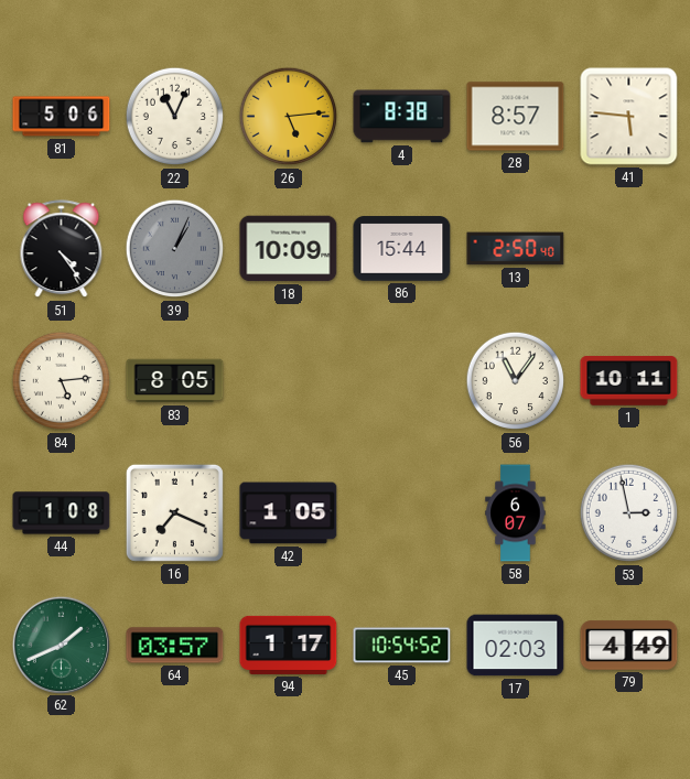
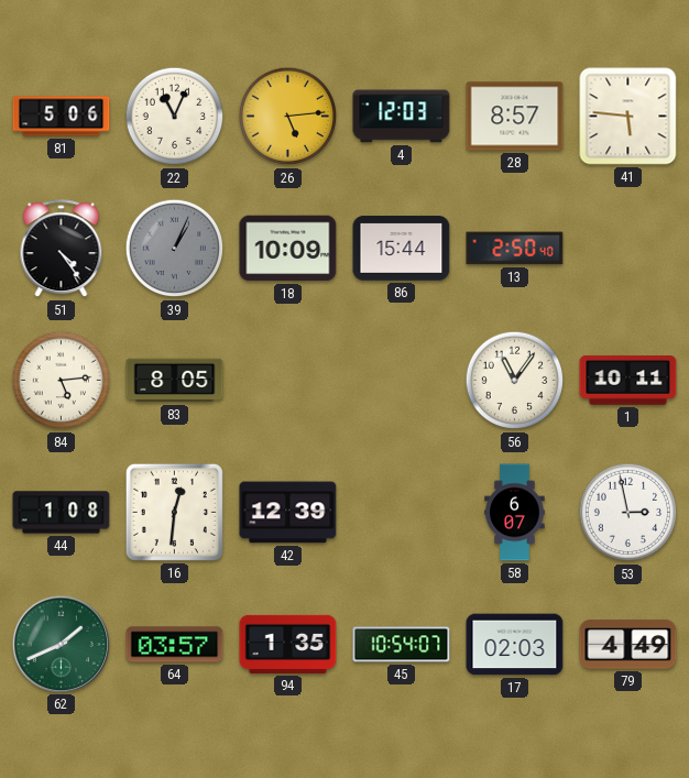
4: 8:38 -> 12:03 (402, 117)
16: 7:19 -> 12:31 (174, 512)
42: 1:05 -> 12:39 (288, 513)
94: 1:17 -> 1:35 (288, 644)
45: 10:54:52 -> 10:54:07 (402, 645)
